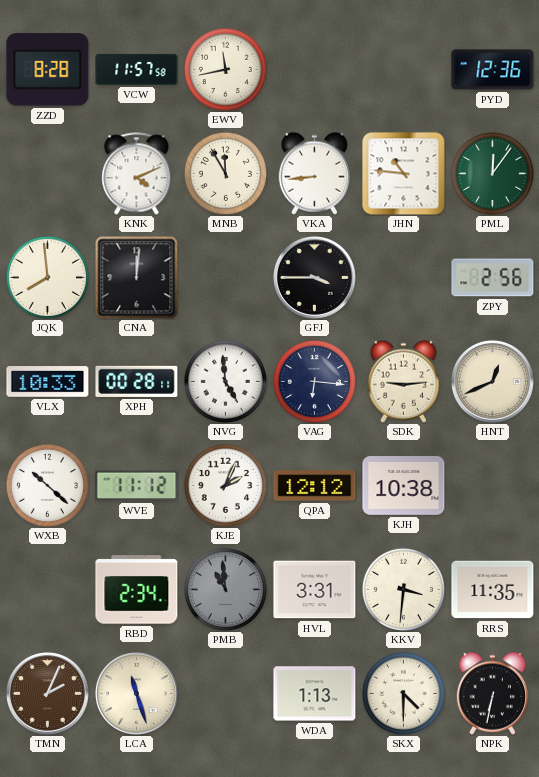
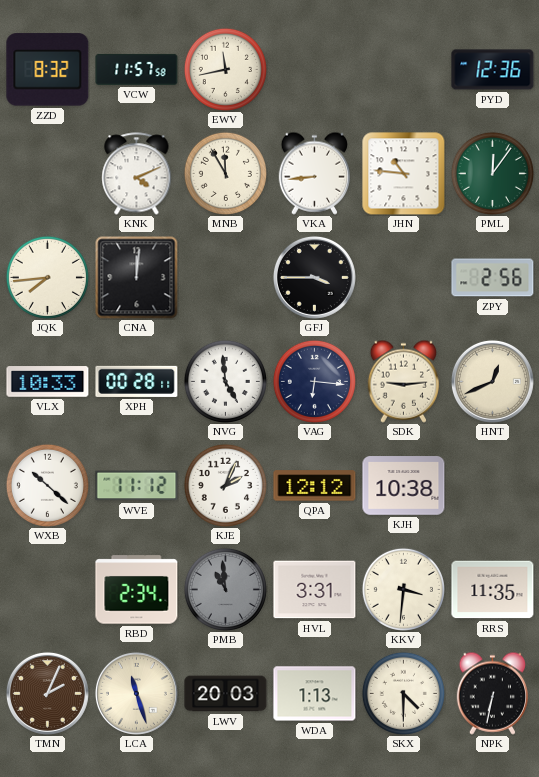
ZZD: 8:28 -> 8:32 (48, 70)
JQK: 7:59 -> 7:44 (47, 277)
LWV: none -> 20:03 (226, 694)
